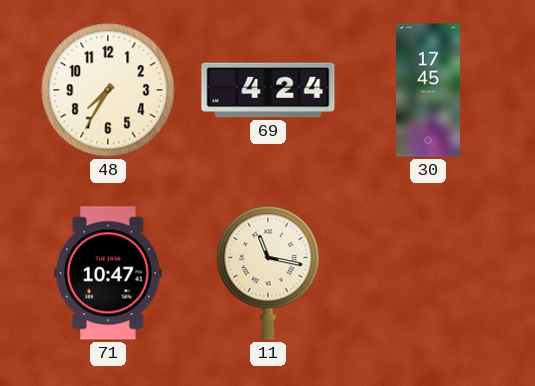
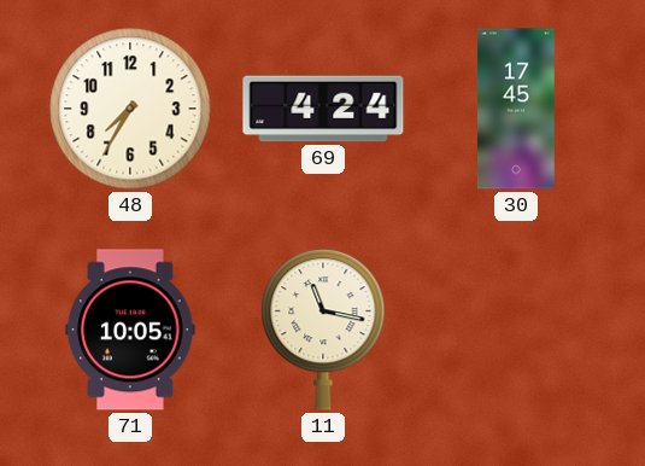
71: 10:47 -> 10:05 (130, 330)
